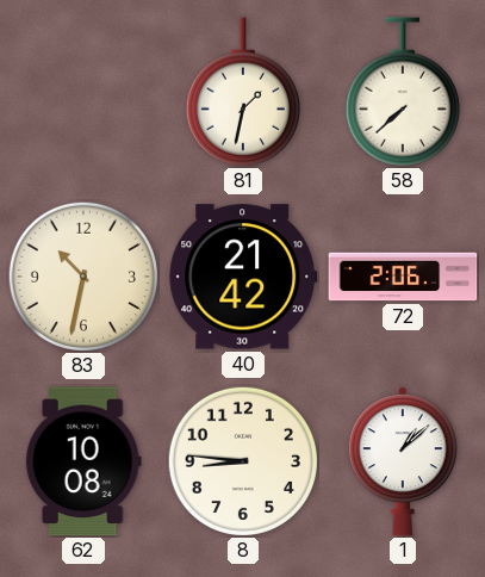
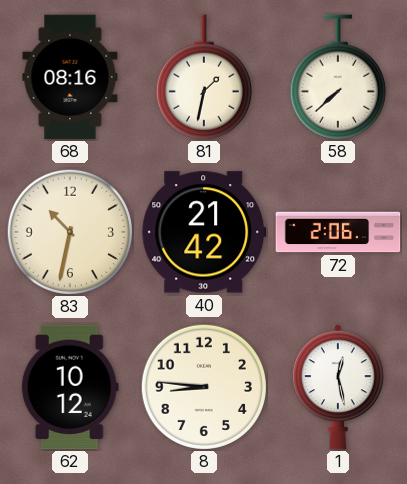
68: none -> 08:16 (70, 77)
62: 10:08 -> 10:12 (70, 387)
1: 1:08 -> 12:28 (338, 387)
